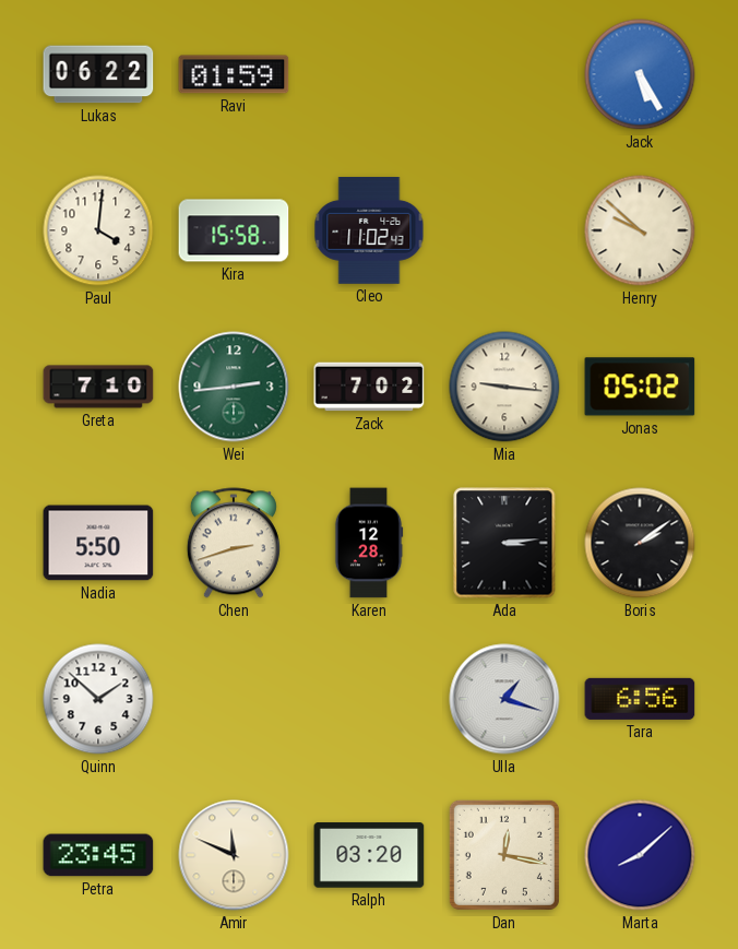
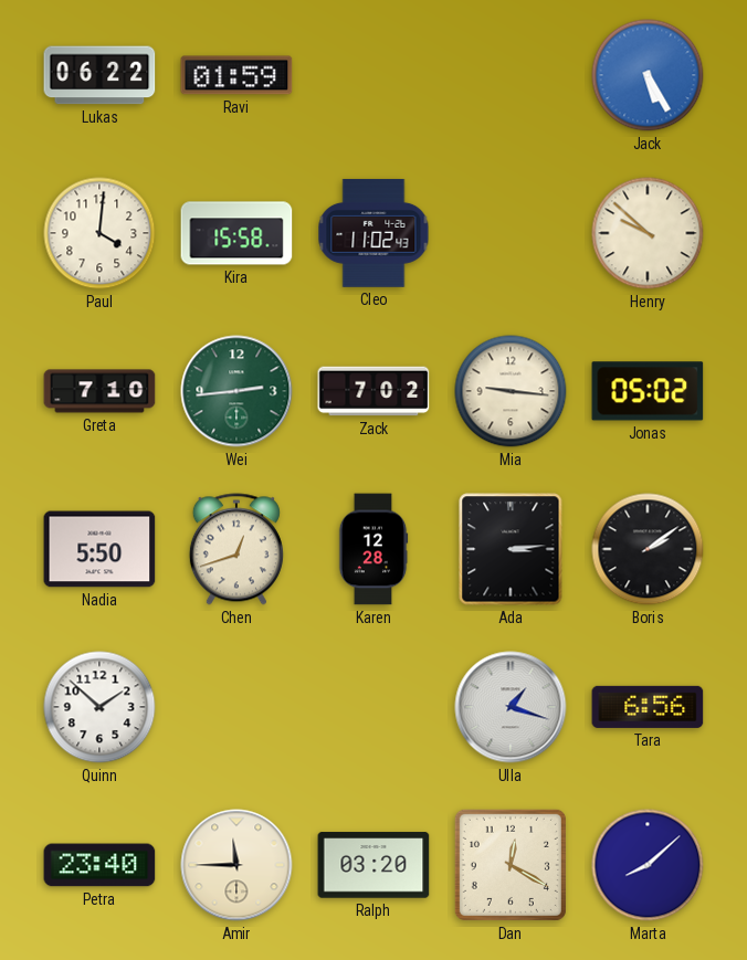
Chen: 2:42 -> 12:42 (236, 549)
Petra: 23:45 -> 23:40 (99, 865)
Amir: 11:49 -> 11:45 (236, 865)
Dan: 12:17 -> 12:20 (511, 865)
